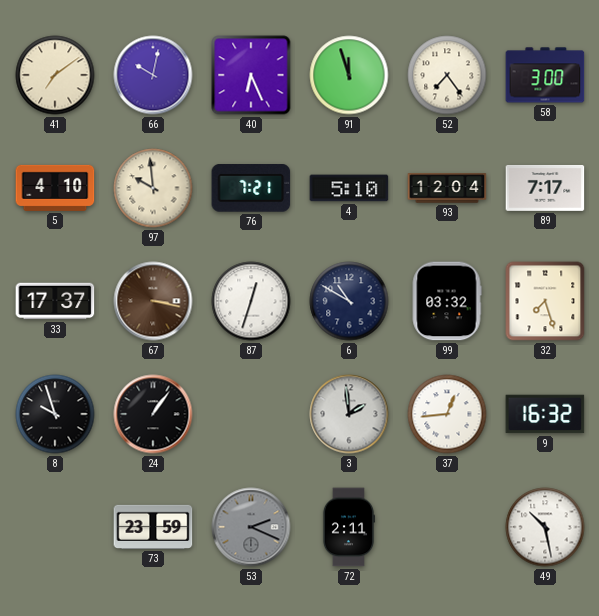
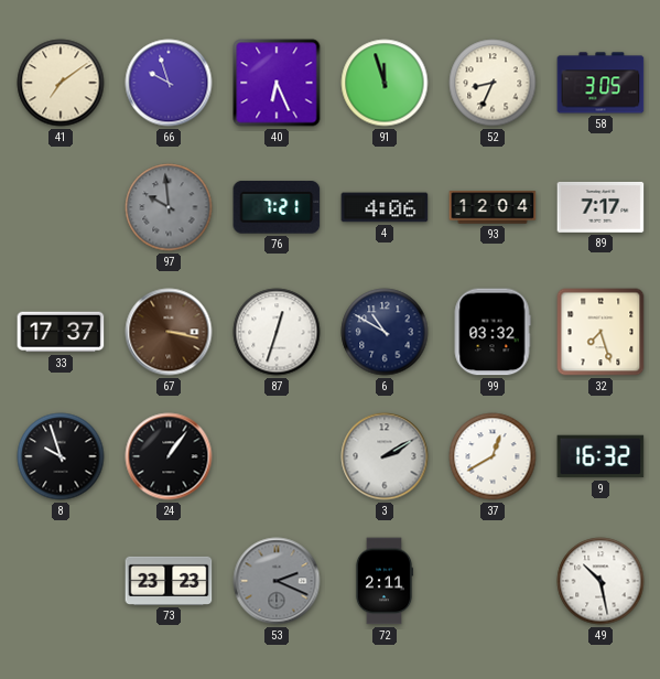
66: 10:02 -> 9:57 (169, 83)
52: 7:24 -> 8:34 (493, 83)
58: 3:00 -> 3:05 (601, 83)
5: 4:10 -> none (55, 188)
97 dial: cream -> grey (169, 207)
4: 5:10 -> 4:06 (385, 207)
3: 1:59 -> 2:10 (385, 456)
37: 12:44 -> 12:40 (493, 456)
73: 23:59 -> 23:23 (169, 581)
